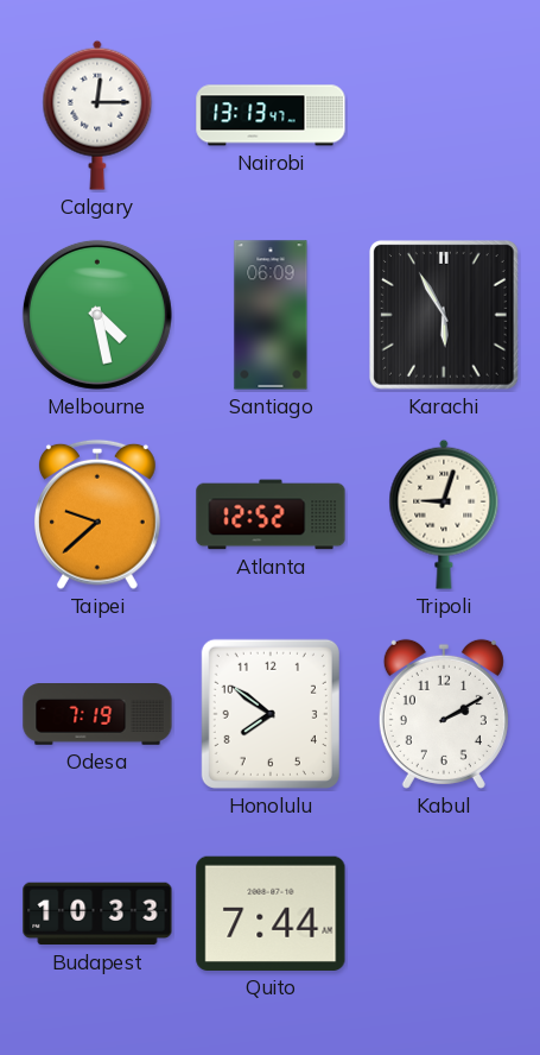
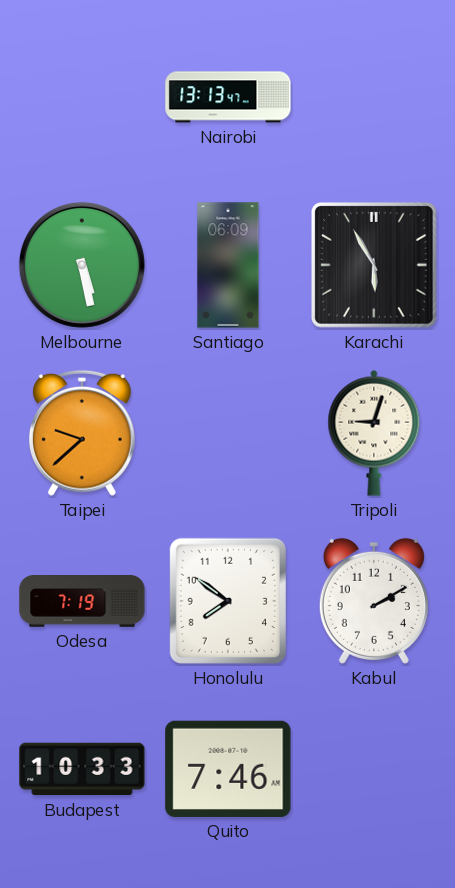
Calgary: 12:15 -> none (97, 115)
Melbourne: 4:28 -> 5:28 (82, 265)
Atlanta: 12:52 -> none (271, 514)
Quito: 7:44 -> 7:46 (228, 769)
